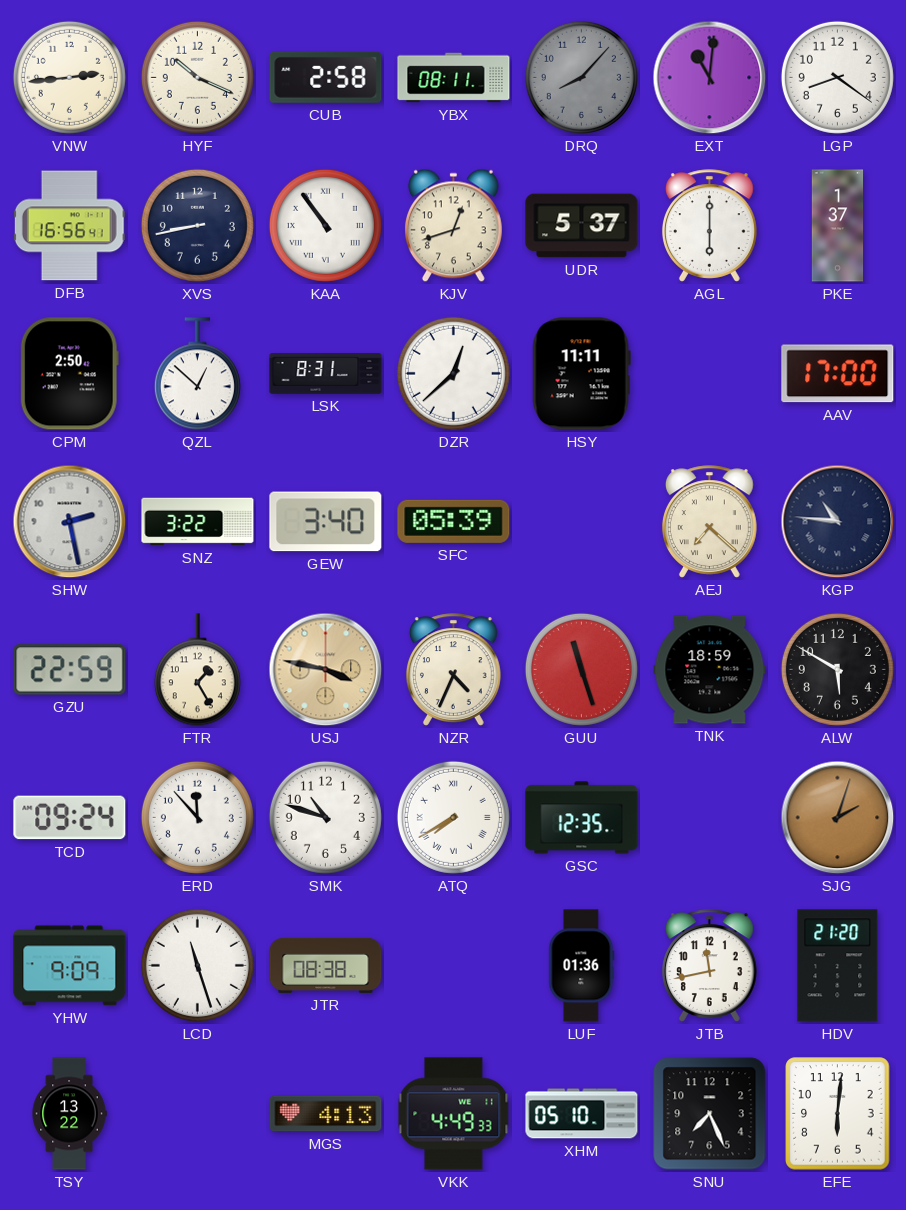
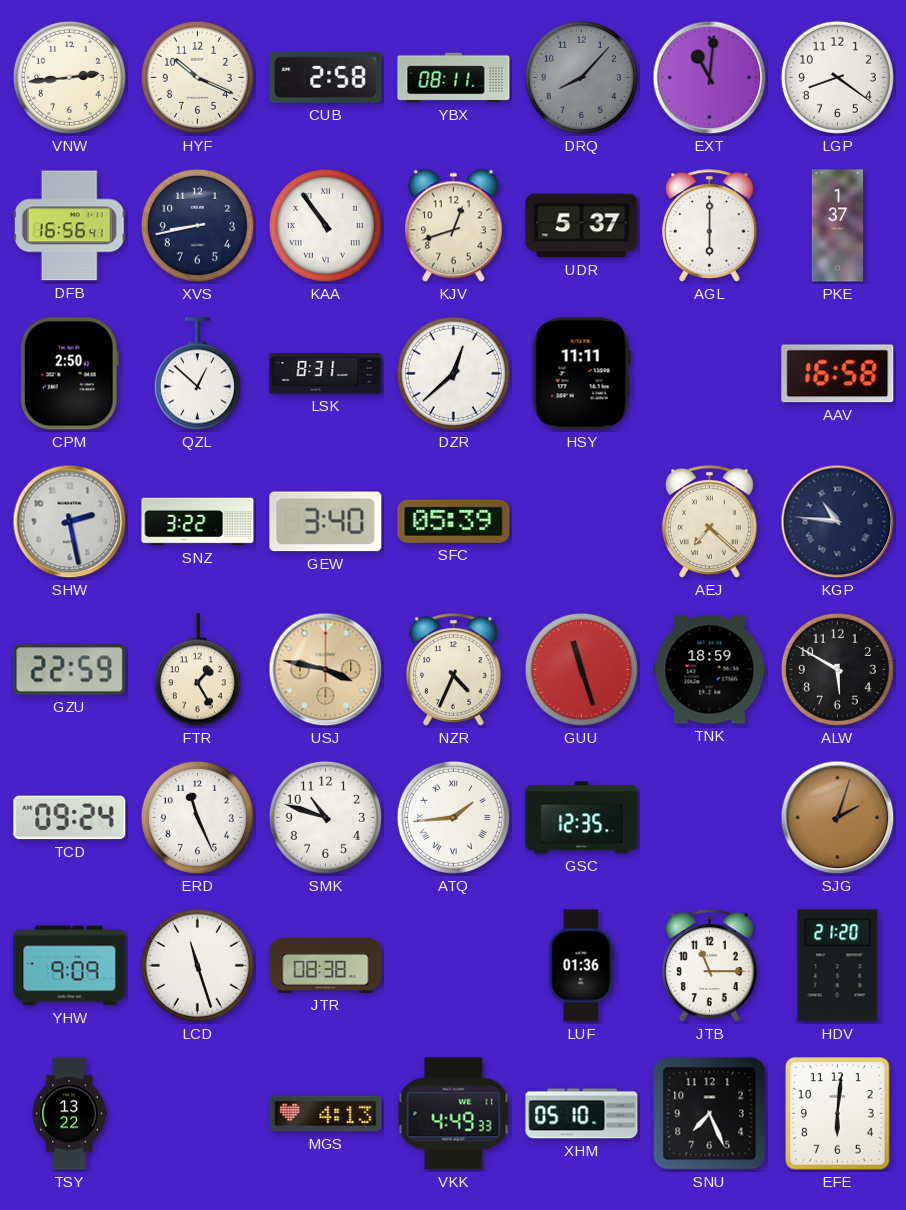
AAV: 17:00 -> 16:58 (838, 374)
ERD: 11:53 -> 11:26 (197, 817)
ATQ: 7:40 -> 1:44 (453, 817)
JTB: 11:43 -> 11:15 (709, 966)
